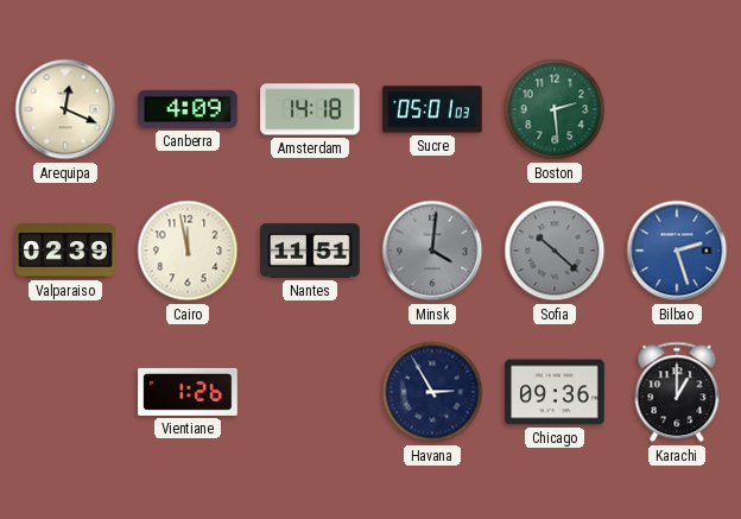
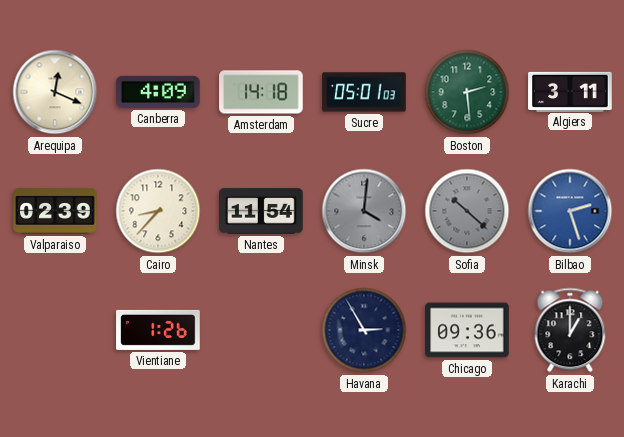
Algiers: none -> 3:11 (570, 91)
Cairo: 11:58 -> 8:37 (158, 211)
Nantes: 11:51 -> 11:54 (261, 211)
